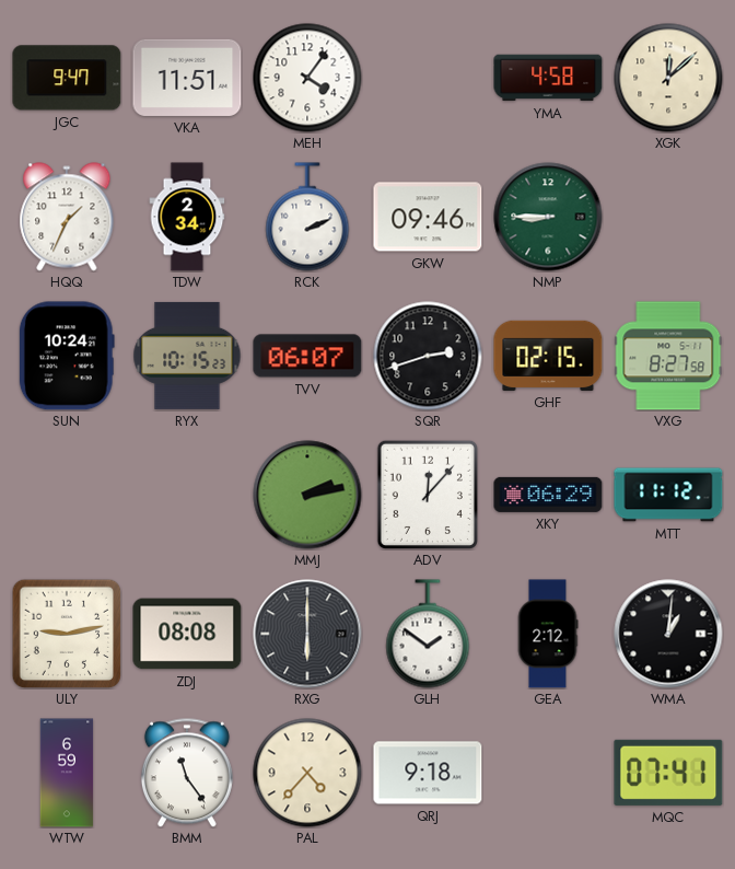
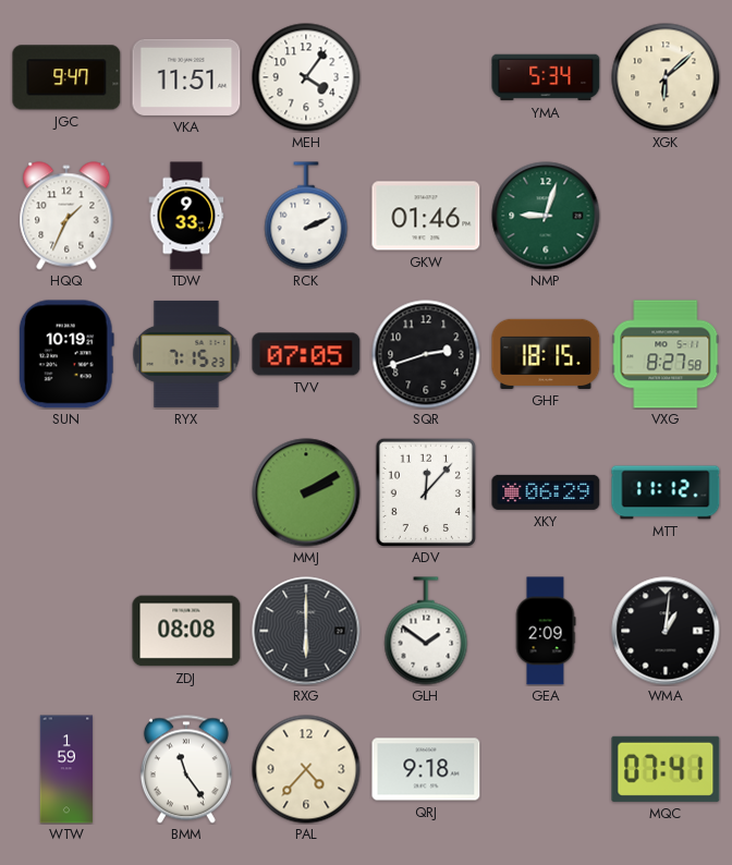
YMA: 4:58 -> 5:34 (546, 77)
XGK: 12:08 -> 6:08 (666, 77)
TDW: 2:34 -> 9:33 (186, 216)
GKW: 09:46 -> 01:46 (426, 216)
NMP: 8:45 -> 9:03 (546, 216)
SUN: 10:24 -> 10:19 (66, 354)
RYX: 10:15 -> 7:15 (186, 354)
TVV: 06:07 -> 07:05 (306, 354)
GHF: 02:15 -> 18:15 (546, 354)
MMJ: 2:13 -> 2:10 (306, 492)
ULY: 9:13 -> none (67, 634)
GEA: 2:12 -> 2:09 (546, 631)
WTW: 6:59 -> 1:59 (66, 769)
